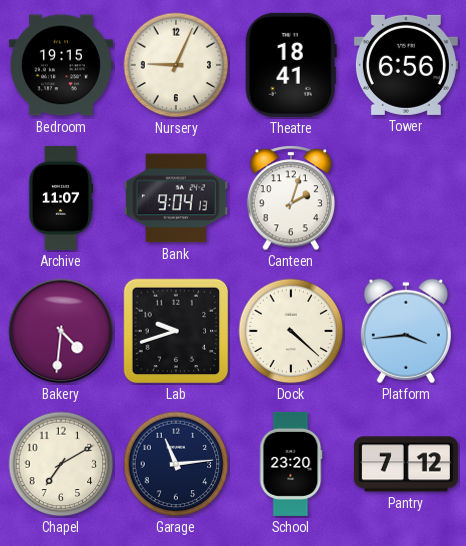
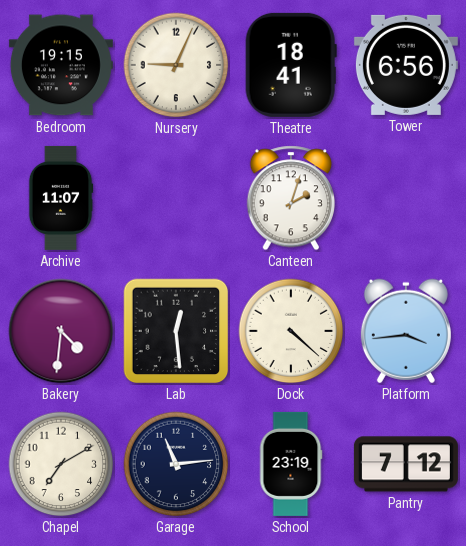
Bank: 9:04 -> none (176, 198)
Lab: 9:42 -> 12:29 (176, 331)
School: 23:20 -> 23:19 (291, 464)
